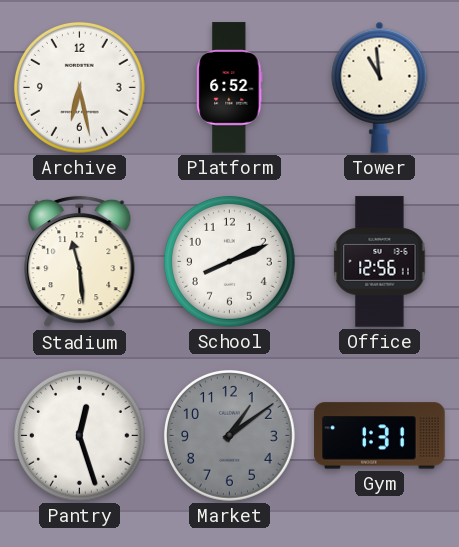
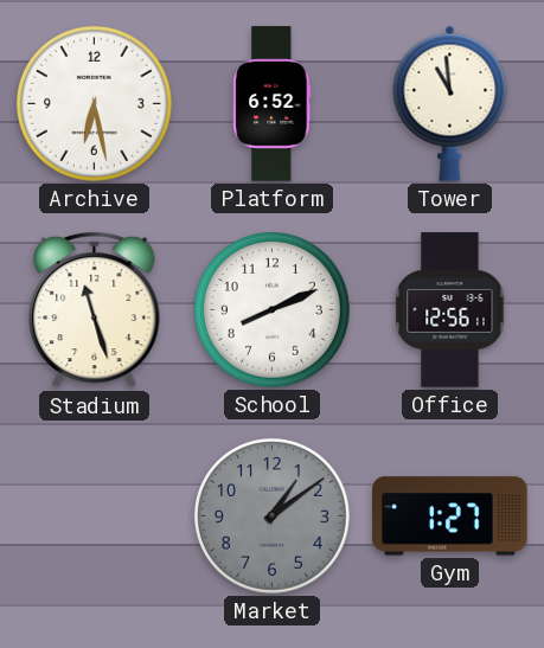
Stadium: 11:29 -> 11:27 (95, 310)
Pantry: 12:27 -> none (79, 435)
Gym: 1:31 -> 1:27 (450, 517)
